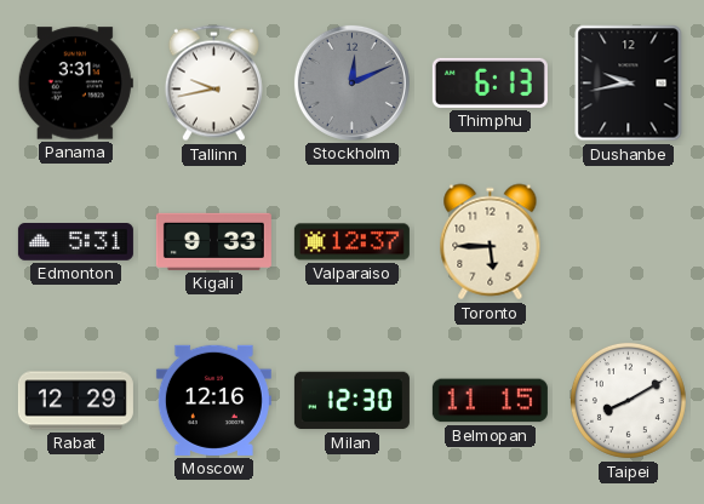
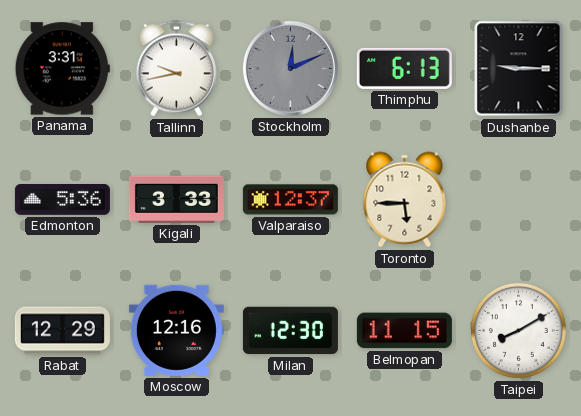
Dushanbe: 9:43 -> 9:15 (519, 69)
Edmonton: 5:31 -> 5:36 (62, 200)
Kigali: 9:33 -> 3:33 (176, 199)
